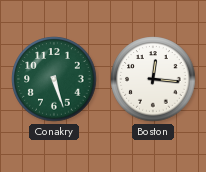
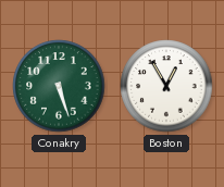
Boston: 12:16 -> 12:55 (166, 86)
